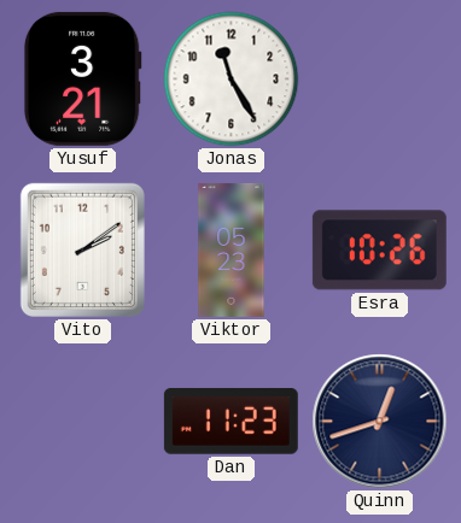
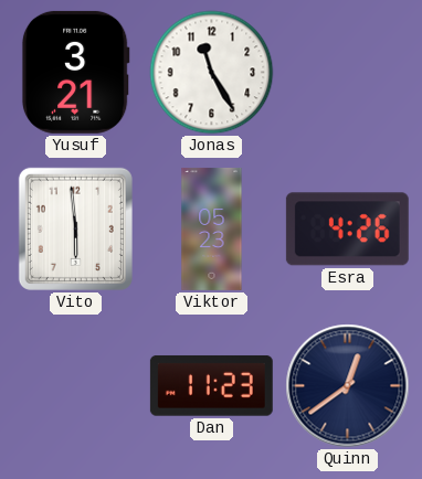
Vito: 2:09 -> 5:59 (75, 228)
Esra: 10:26 -> 4:26 (347, 230)
Quinn: 12:42 -> 12:39 (348, 386)
